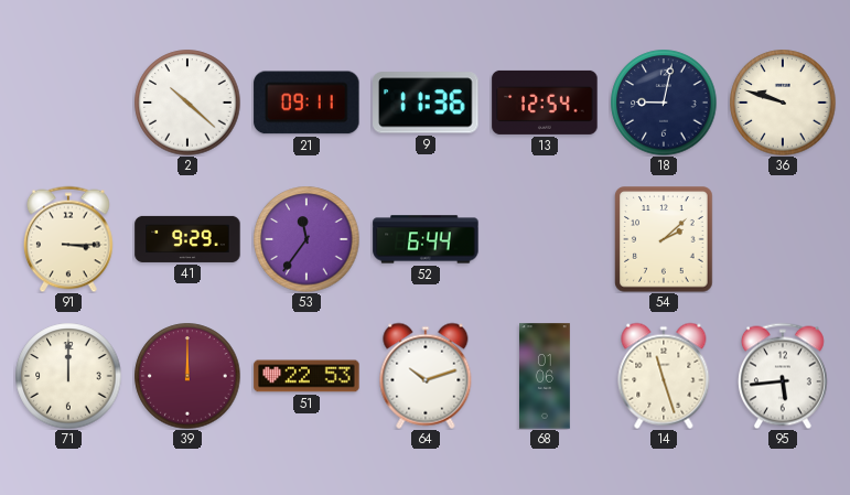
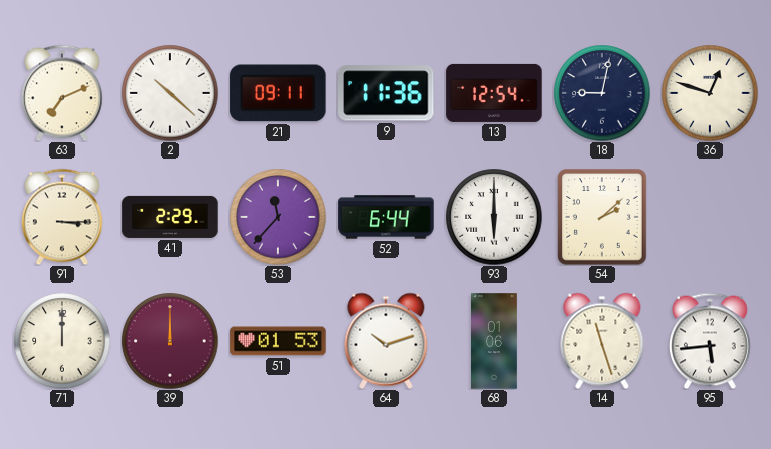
63: none -> 7:11 (62, 93)
36: 9:48 -> 12:48 (710, 93)
41: 9:29 -> 2:29 (170, 217)
53: 11:36 -> 11:37 (278, 217)
93: none -> 6:00 (494, 217)
51: 22:53 -> 01:53 (278, 341)
